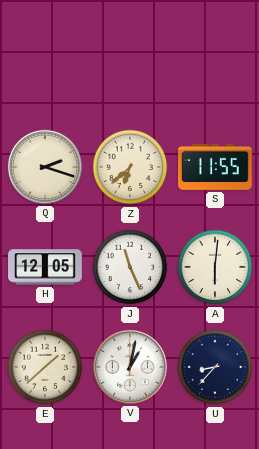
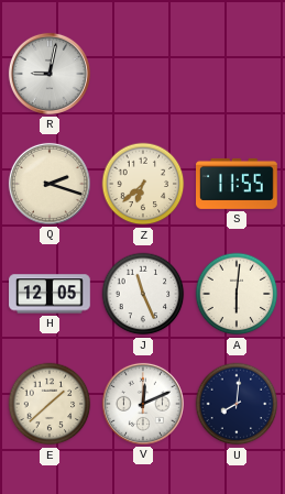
R: none -> 9:02 (50, 74)
V: 1:02 -> 12:11 (143, 404)
U: 8:37 -> 8:01 (237, 404)
